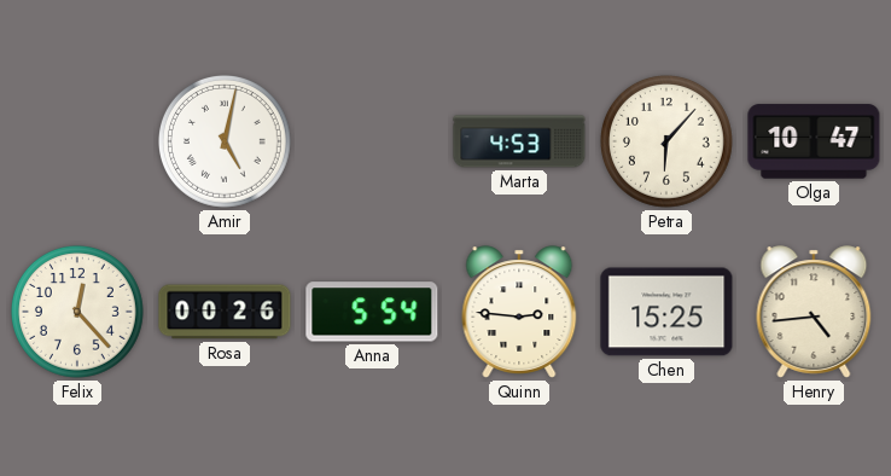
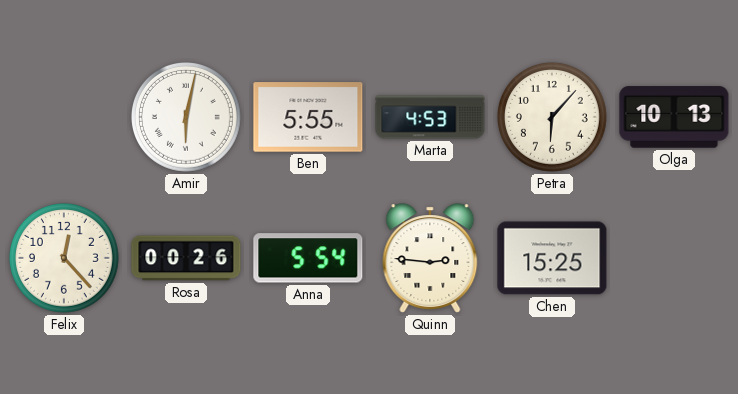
Amir: 5:02 -> 6:02 (186, 117)
Ben: none -> 5:55 (308, 117)
Olga: 10:47 -> 10:13 (674, 117)
Henry: 4:44 -> none (814, 312)
